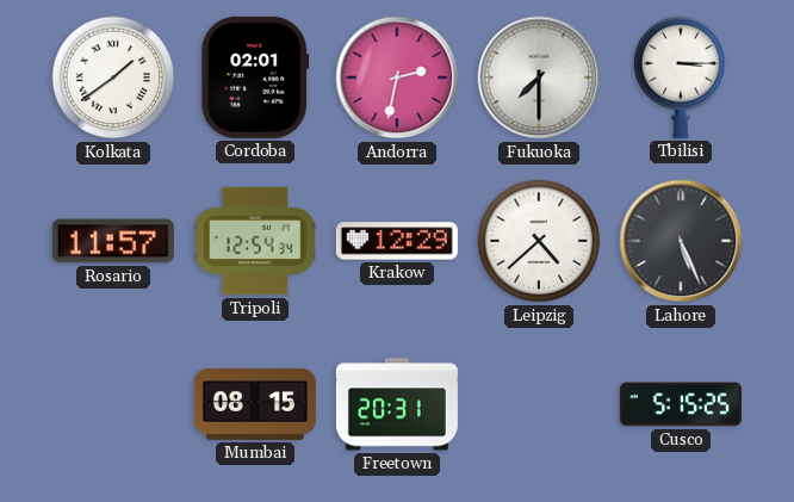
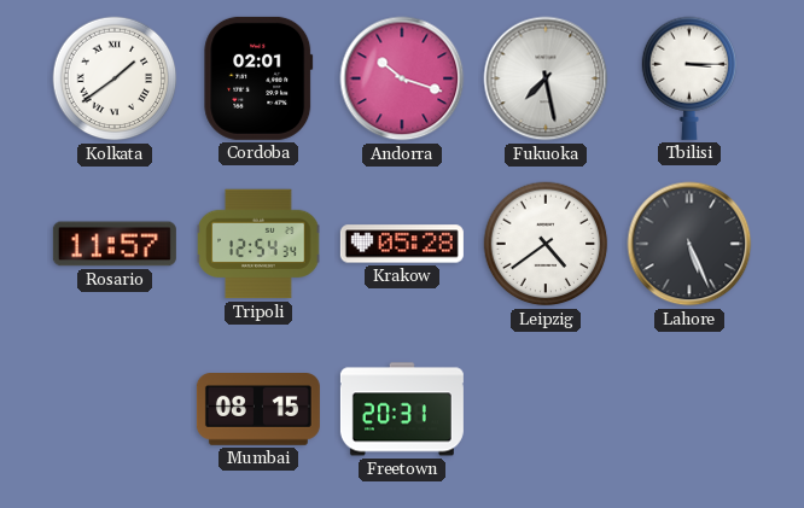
Andorra: 2:32 -> 10:18 (402, 78)
Fukuoka: 7:30 -> 7:28 (546, 78)
Krakow: 12:29 -> 05:28 (402, 244)
Leipzig: 4:38 -> 4:39 (546, 244)
Cusco: 5:15 -> none (681, 404)
